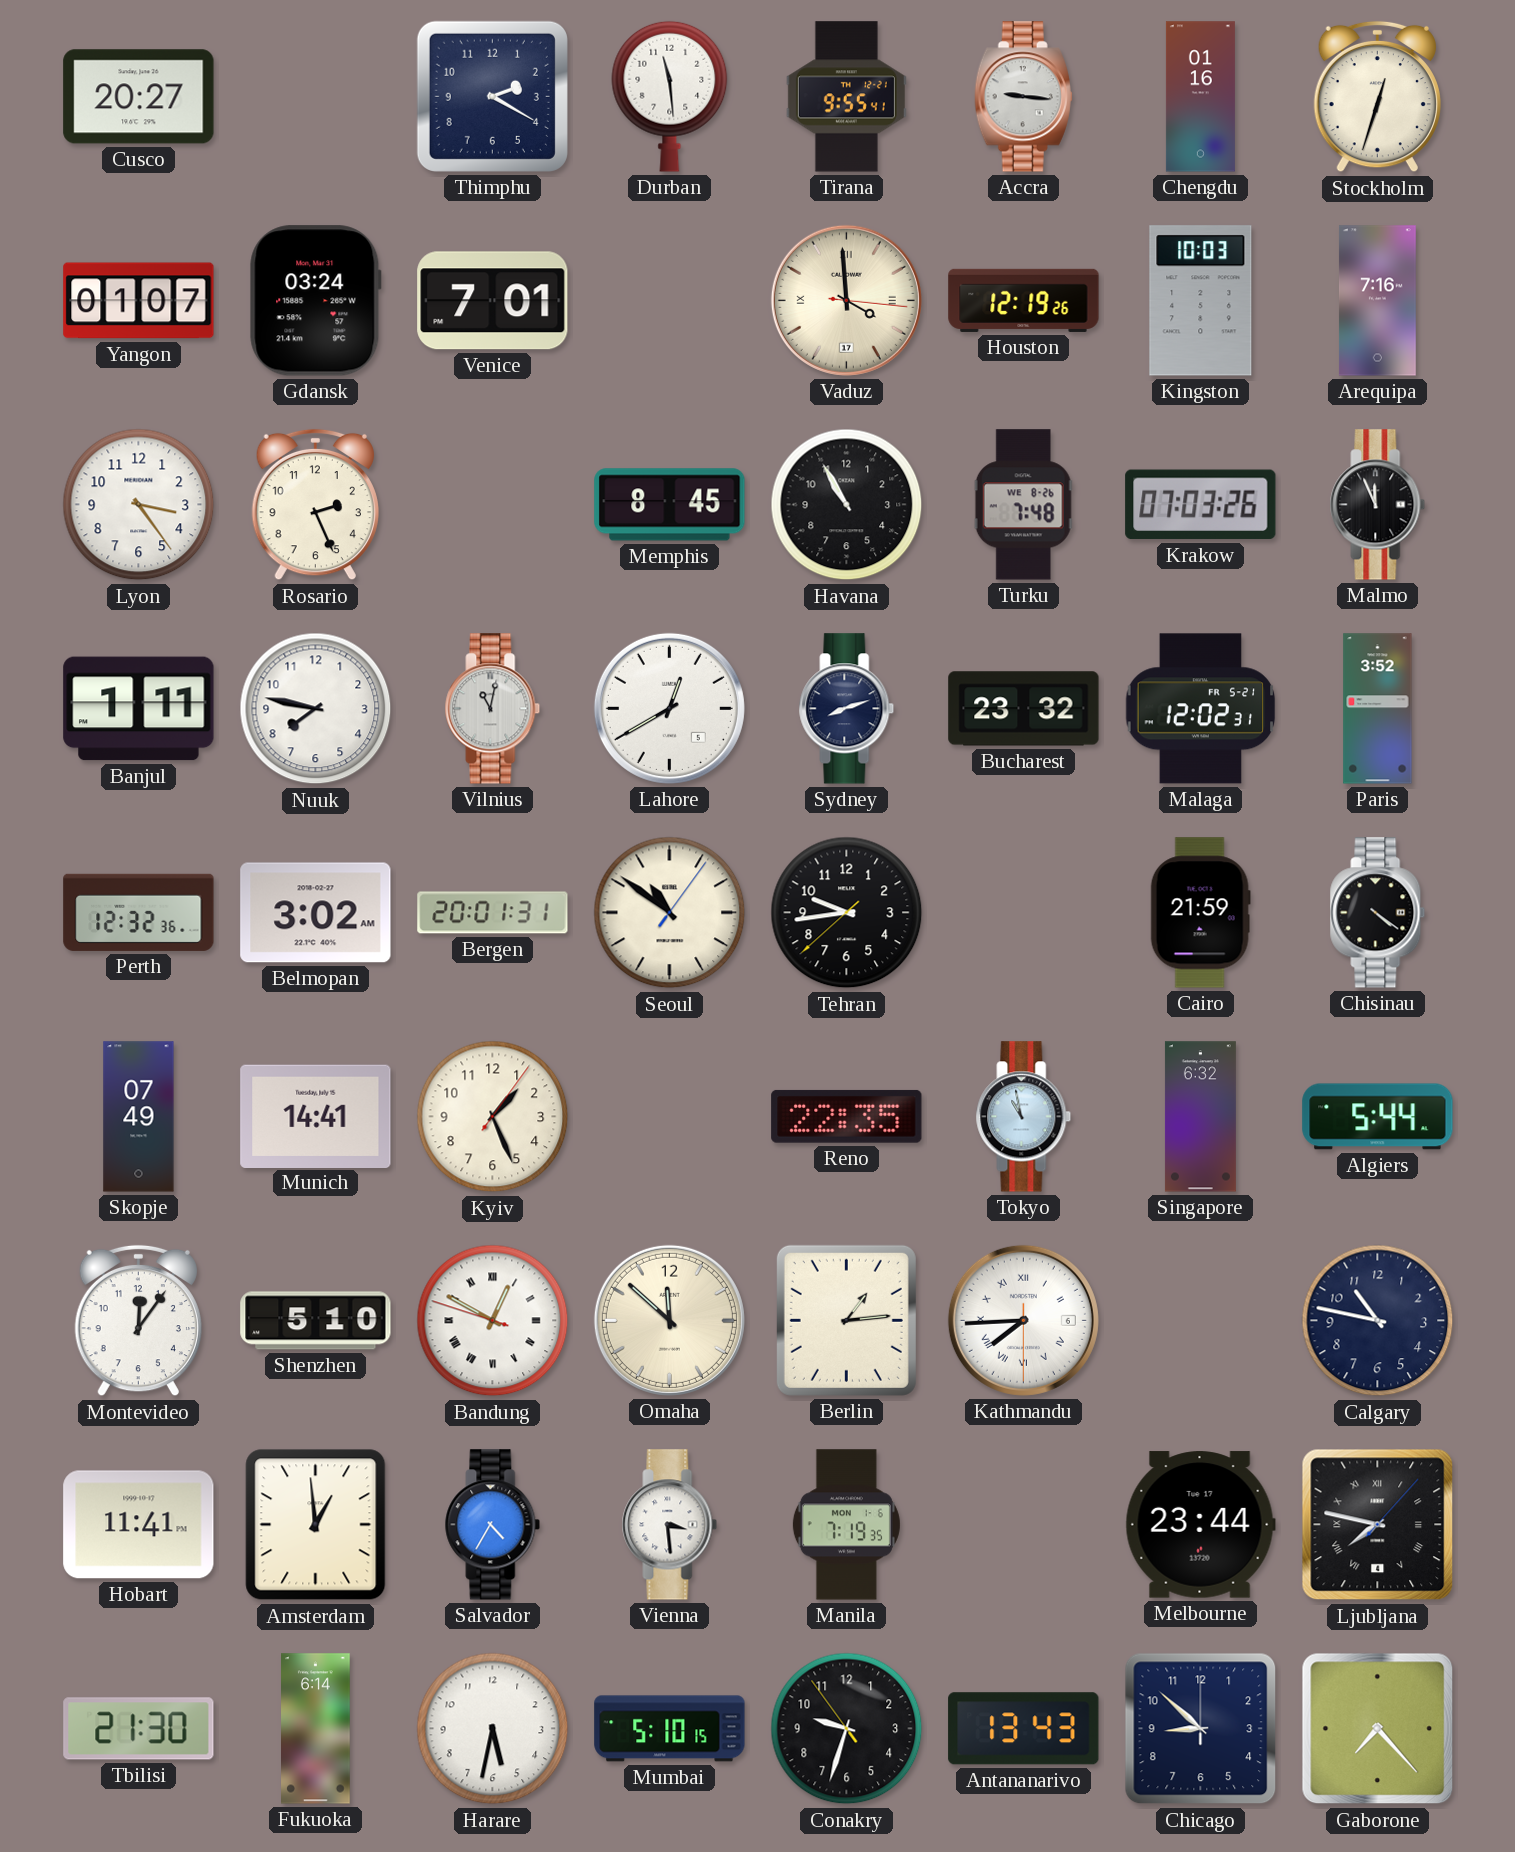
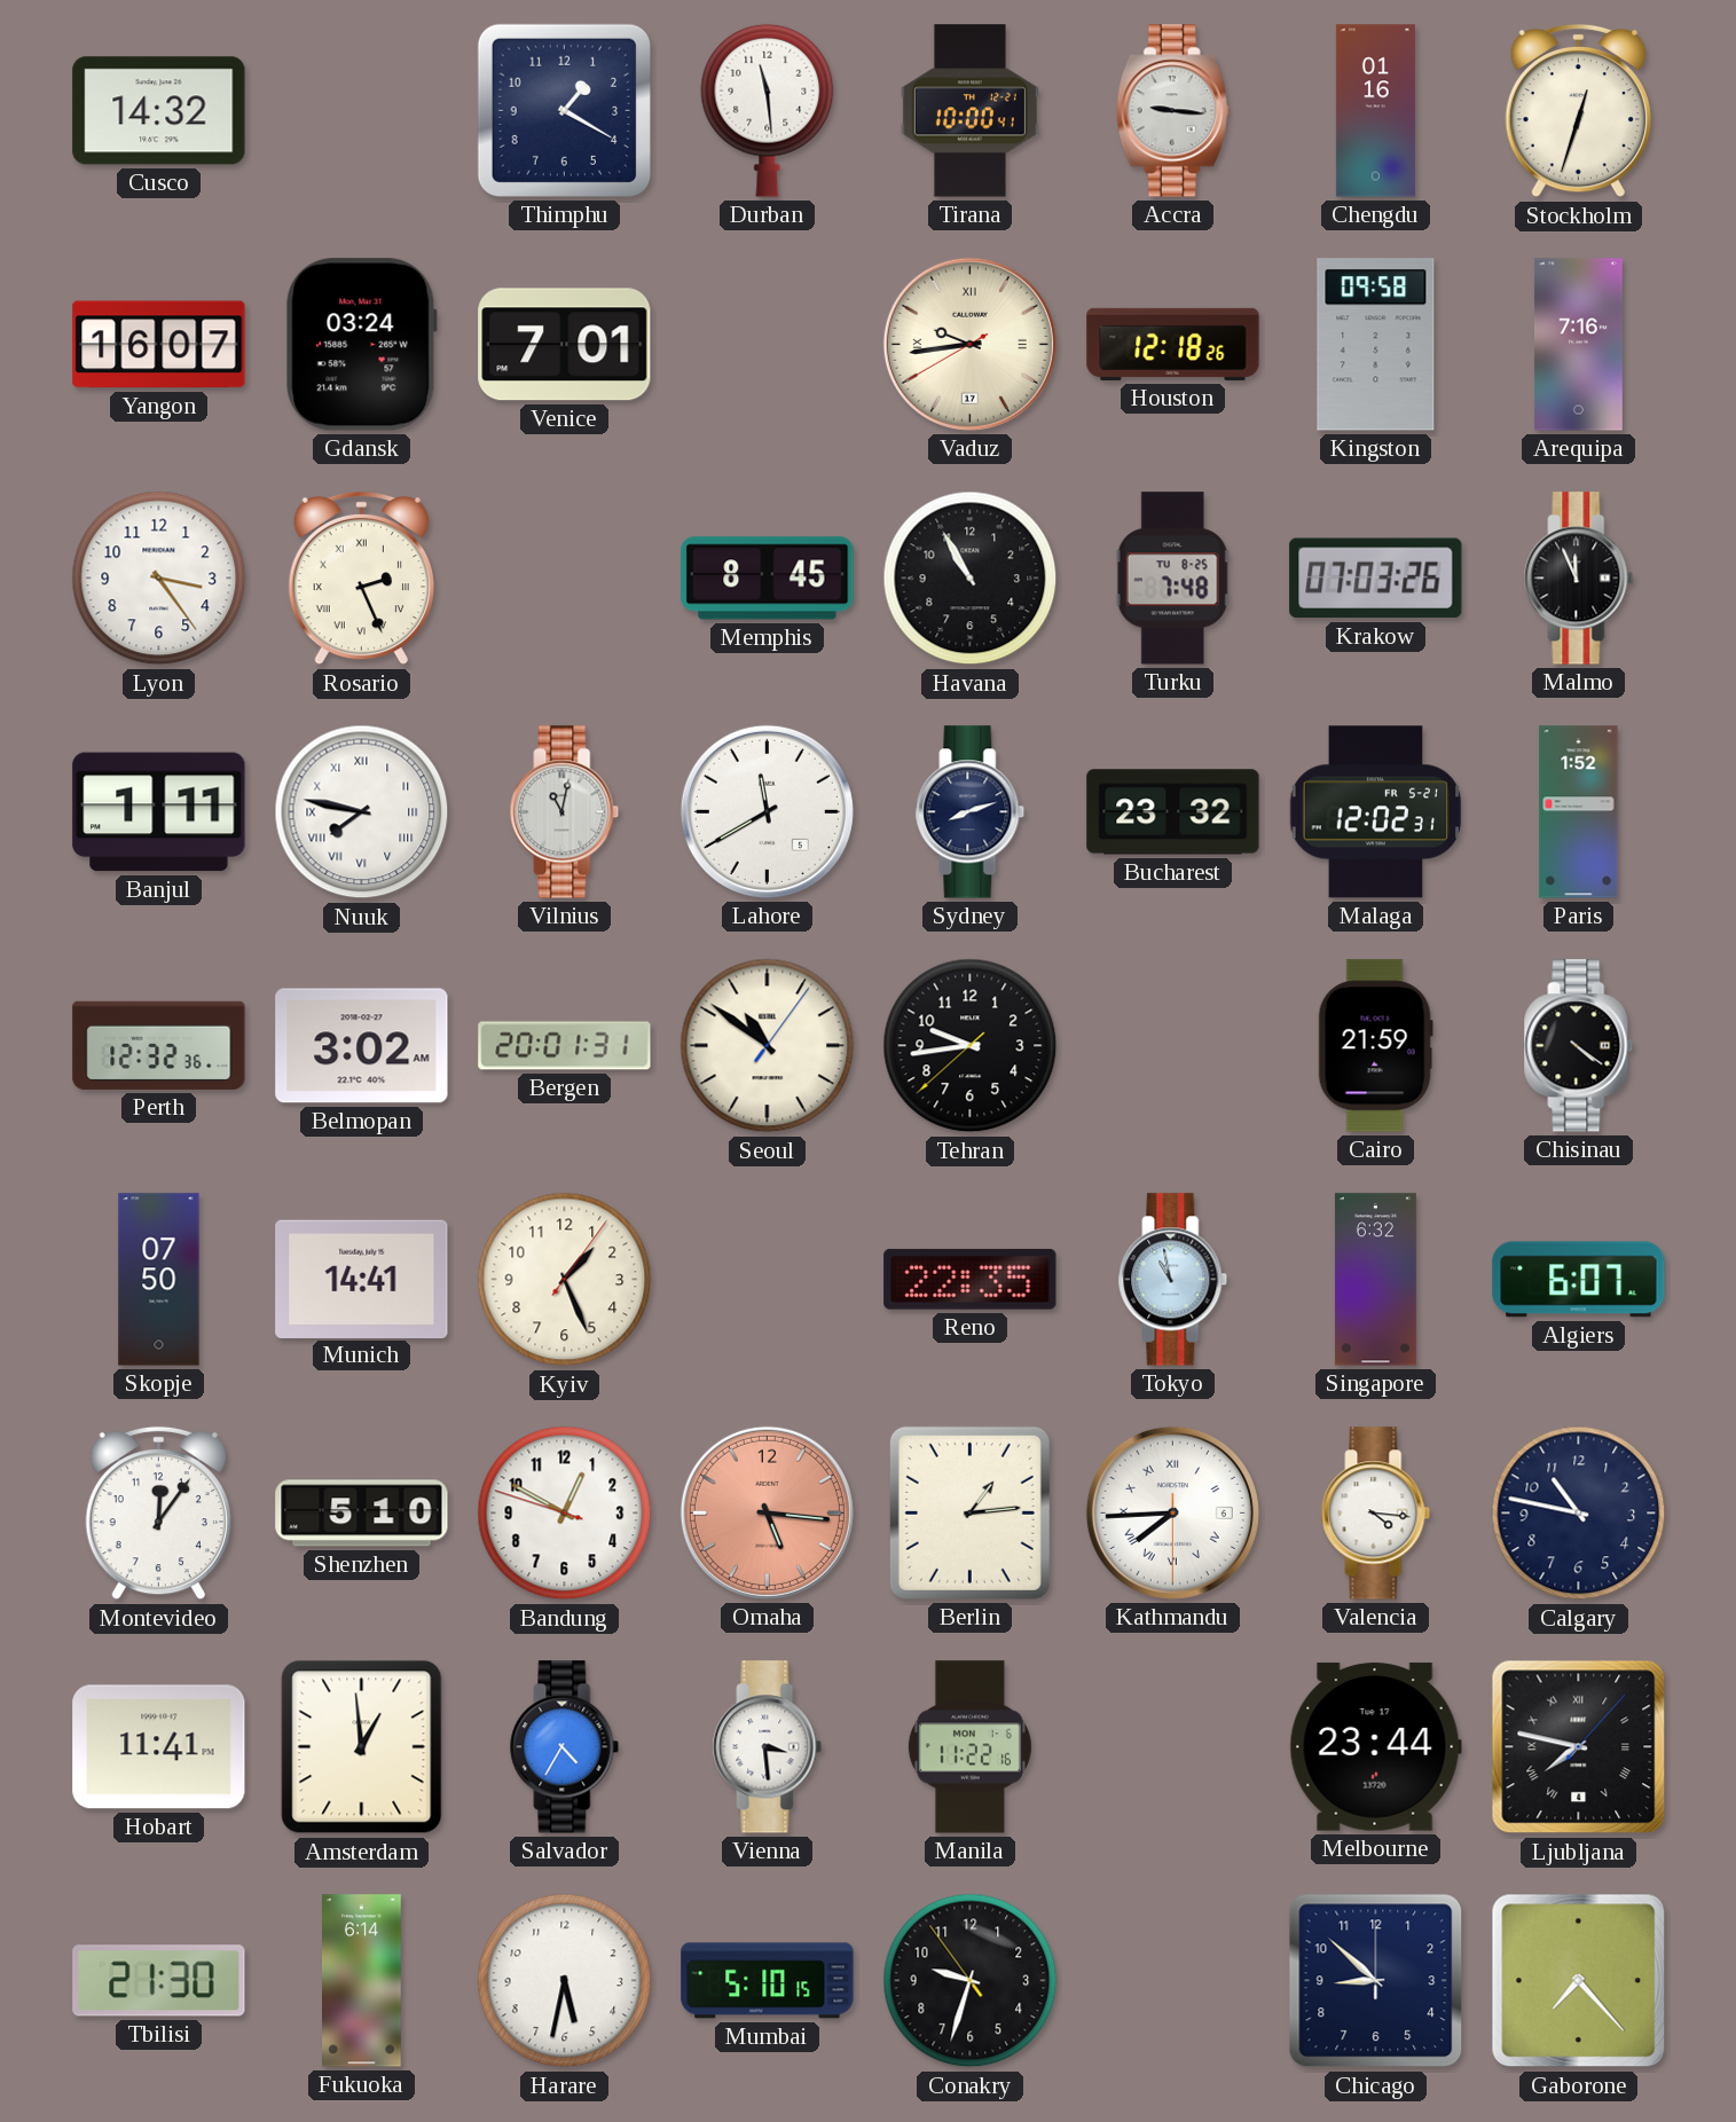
Cusco: 20:27 -> 14:32 (159, 111)
Thimphu: 2:20 -> 1:20 (564, 110)
Tirana: 9:55 -> 10:00 (969, 111)
Yangon: 01:07 -> 16:07 (159, 345)
Vaduz: 3:59 -> 9:43 (969, 344)
Houston: 12:19 -> 12:18 (1173, 344)
Kingston: 10:03 -> 09:58 (1376, 345)
Rosario numerals: Arabic -> Roman (361, 579)
Turku date: WE 8-26 -> TU 8-25 (1172, 579)
Nuuk numerals: Arabic -> Roman (362, 812)
Lahore: 12:40 -> 11:40 (767, 811)
Paris: 3:52 -> 1:52 (1579, 812)
Skopje: 07:49 -> 07:50 (159, 1280)
Algiers: 5:44 -> 6:07 (1579, 1280)
Bandung numerals: Roman -> Arabic (565, 1514)
Omaha: 11:52 -> 5:16 (767, 1512)
Omaha dial: cream -> salmon (767, 1512)
Valencia: none -> 4:16 (1376, 1514)
Manila: 7:19 -> 11:22 (969, 1747)
Antananarivo: 13:43 -> none (1024, 1729)
